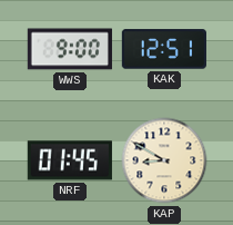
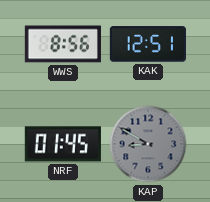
WWS: 9:00 -> 8:56 (63, 44)
KAP dial: cream -> grey (148, 144)
